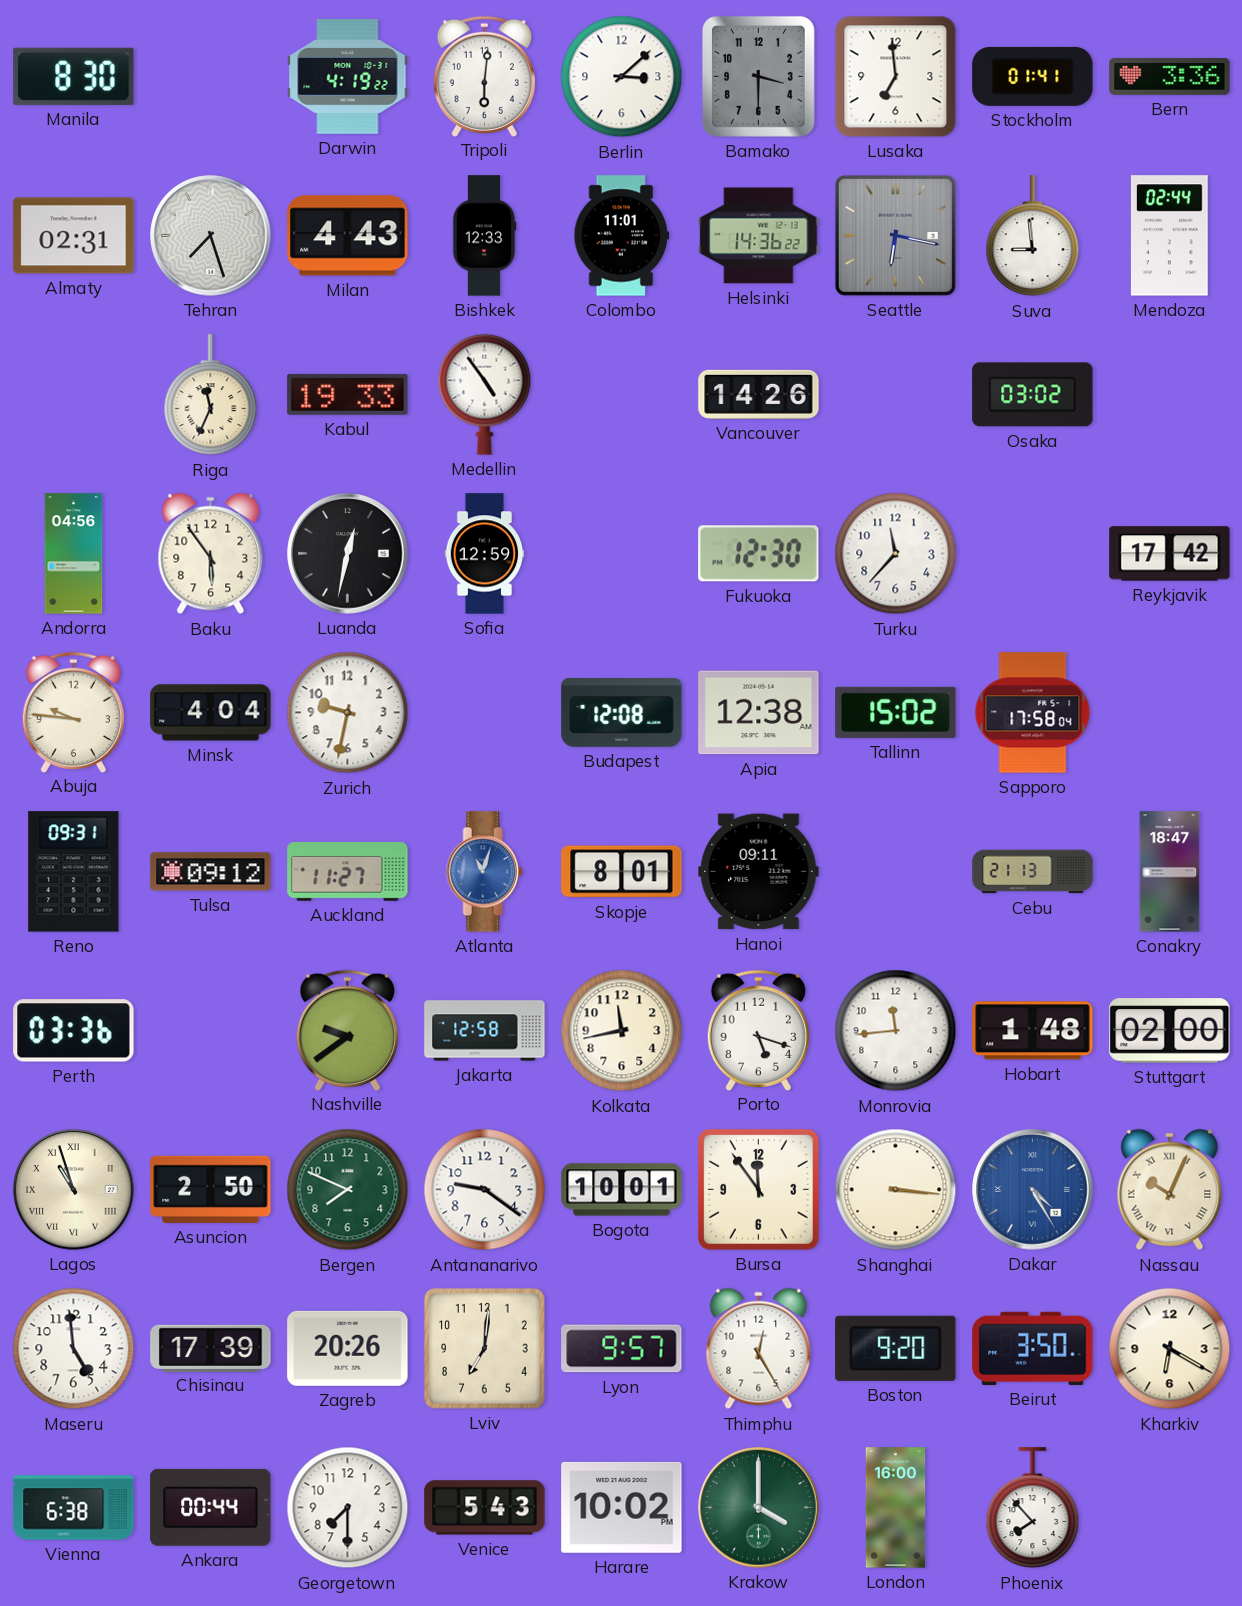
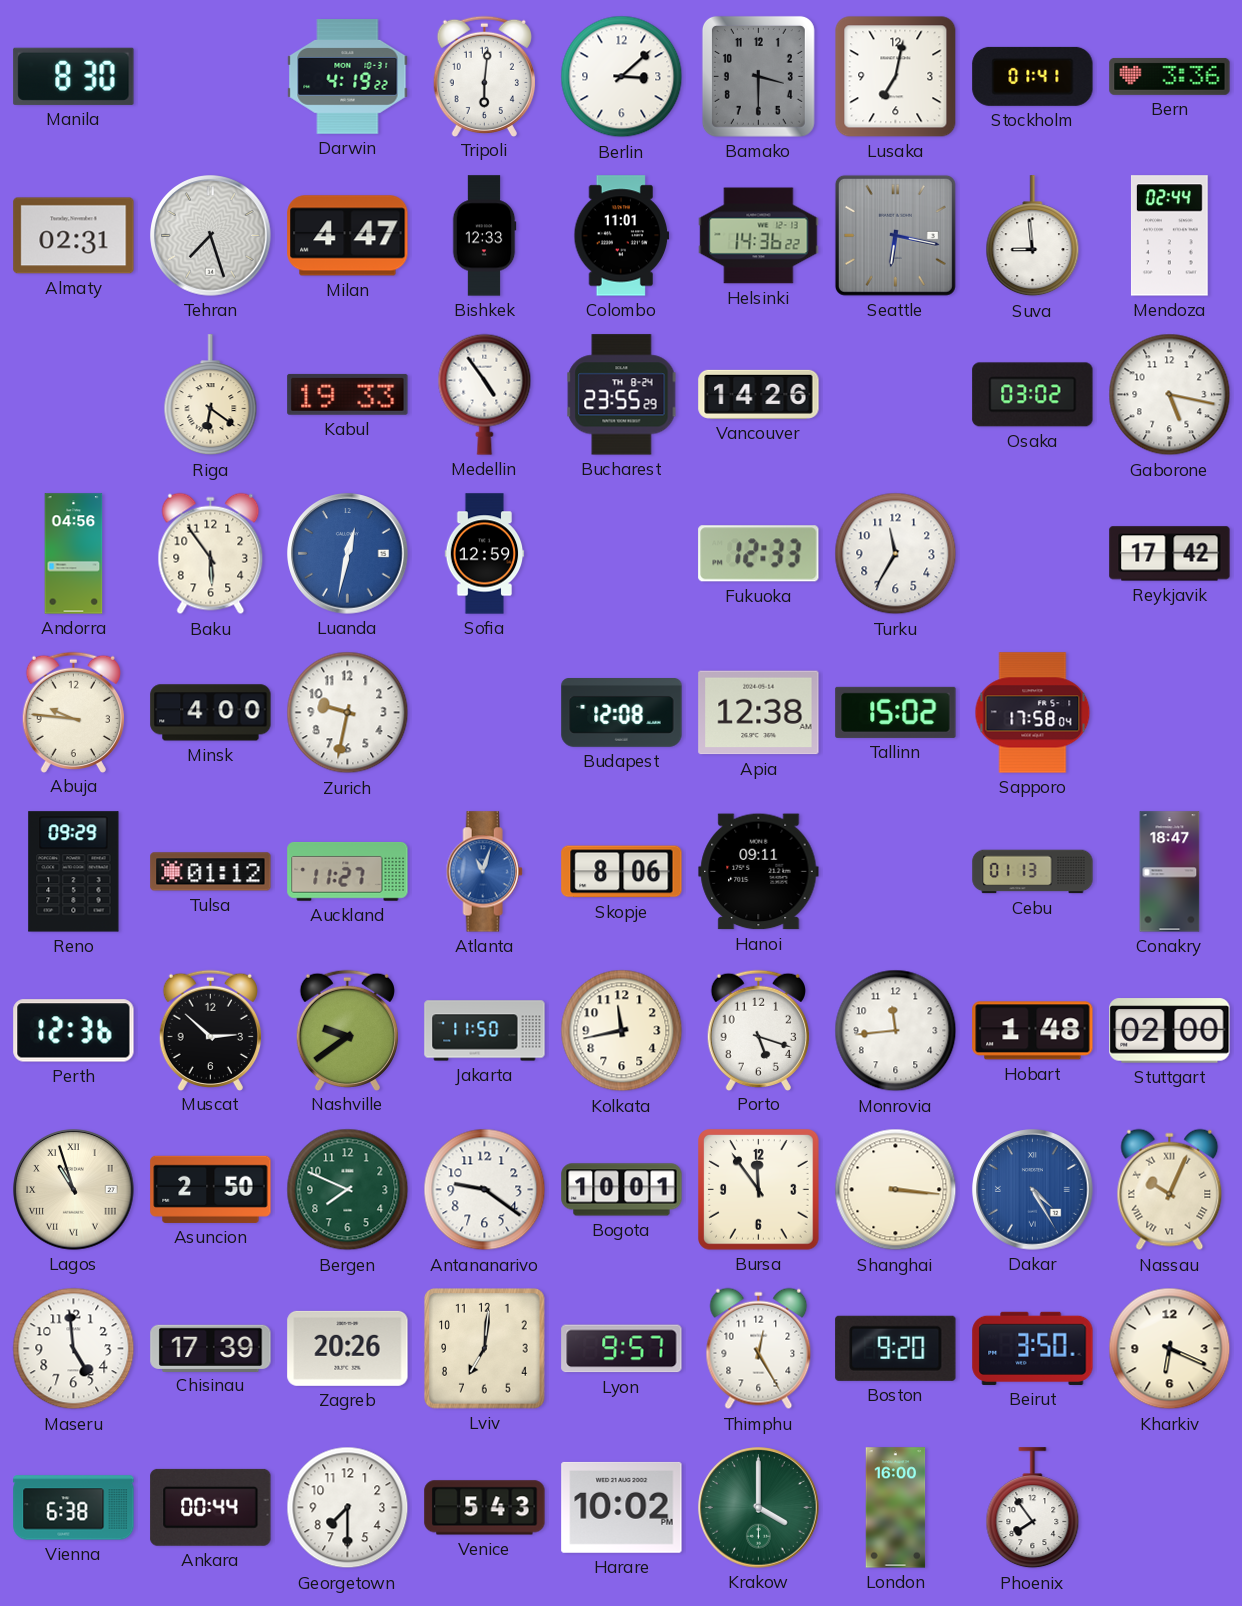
Lusaka: 6:59 -> 7:02 (896, 77)
Milan: 4:43 -> 4:47 (348, 236)
Riga: 11:34 -> 6:21 (211, 395)
Bucharest: none -> 23:55 (622, 395)
Gaborone: none -> 5:17 (1170, 395)
Luanda dial: black -> blue (348, 554)
Fukuoka: 12:30 -> 12:33 (759, 554)
Turku: 11:37 -> 11:35 (896, 554)
Minsk: 4:04 -> 4:00 (211, 713)
Reno: 09:31 -> 09:29 (74, 872)
Tulsa: 09:12 -> 01:12 (211, 872)
Skopje: 8:01 -> 8:06 (622, 872)
Cebu: 21:13 -> 01:13 (1033, 872)
Perth: 03:36 -> 12:36 (74, 1031)
Muscat: none -> 2:52 (210, 1030)
Jakarta: 12:58 -> 11:50 (485, 1031)
Kharkiv: 6:20 -> 6:19 (1170, 1349)
Phoenix: 7:53 -> 7:54 (1033, 1508)
